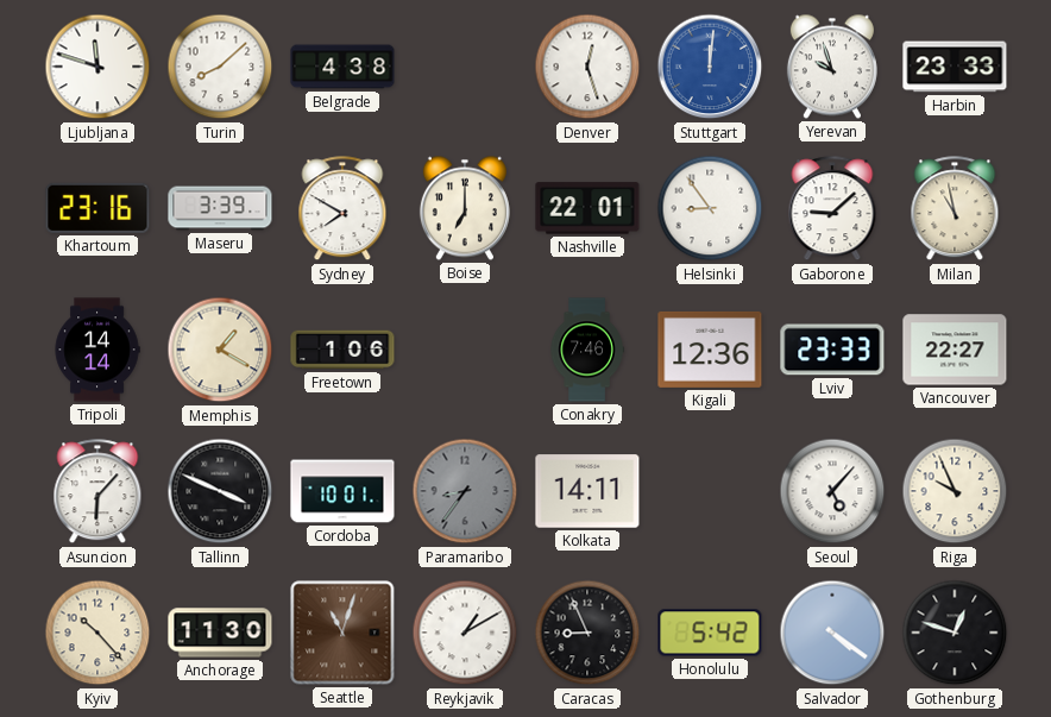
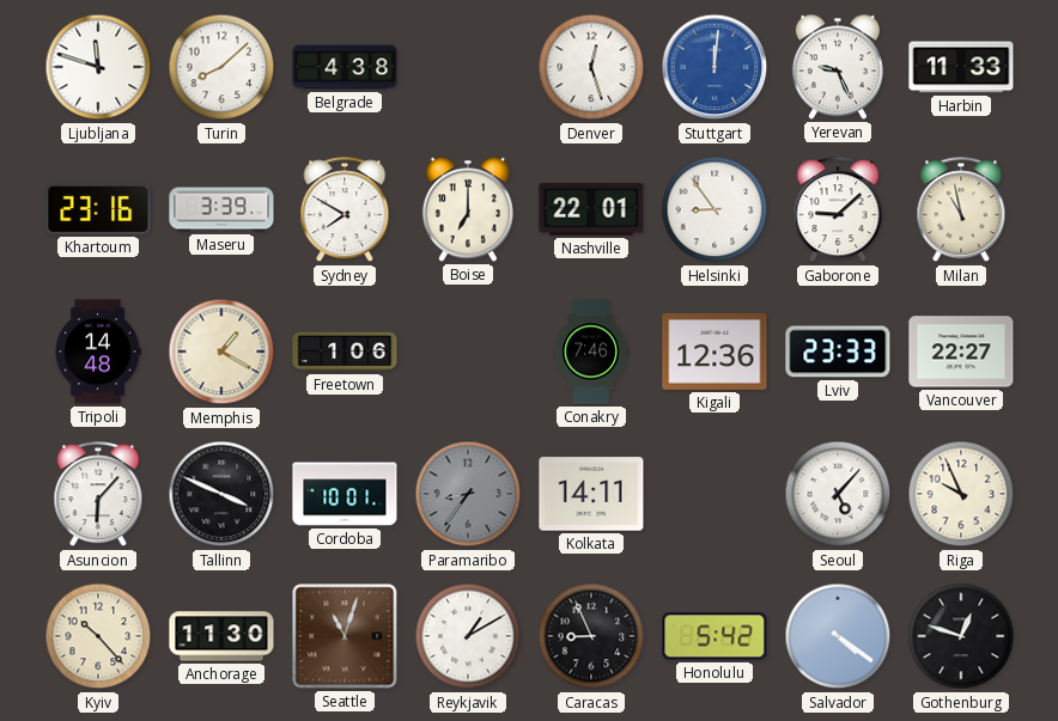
Yerevan: 9:57 -> 9:26 (838, 67)
Harbin: 23:33 -> 11:33 (961, 67)
Tripoli: 14:14 -> 14:48 (98, 352)
